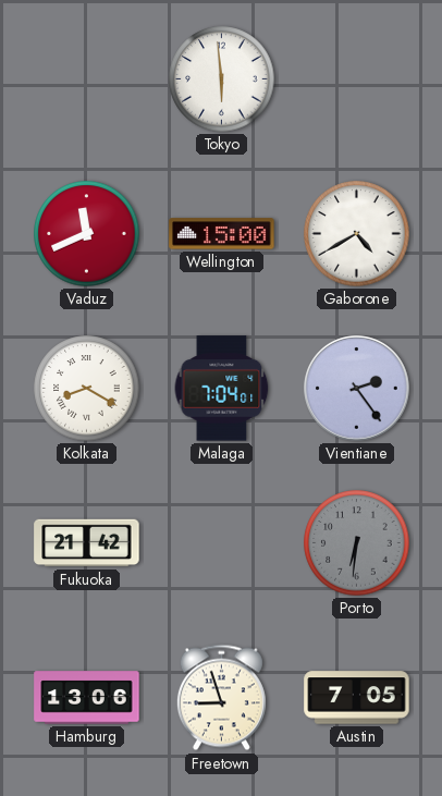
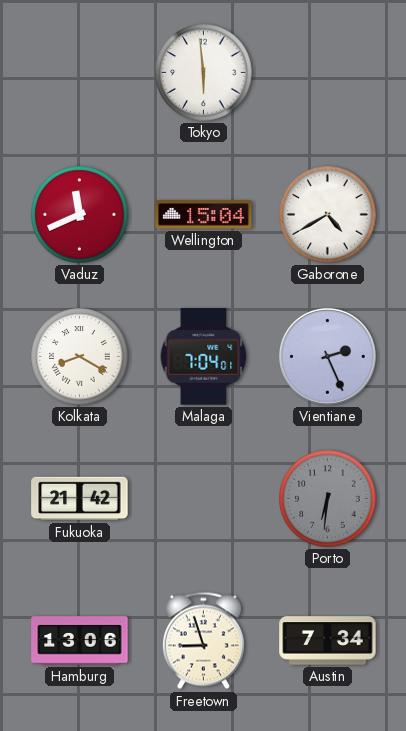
Wellington: 15:00 -> 15:04 (204, 215)
Vientiane: 2:24 -> 2:26 (328, 357)
Austin: 7:05 -> 7:34 (328, 641)
